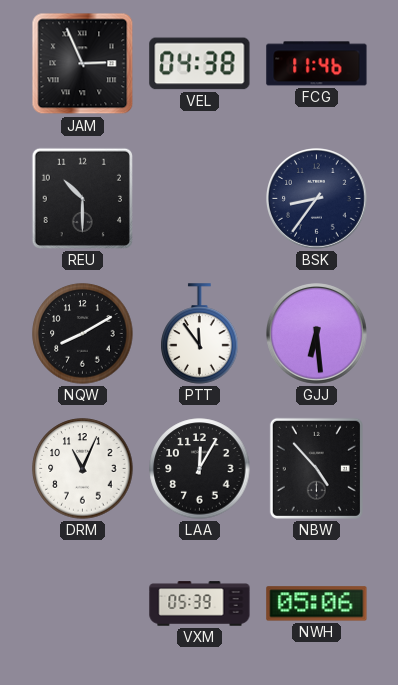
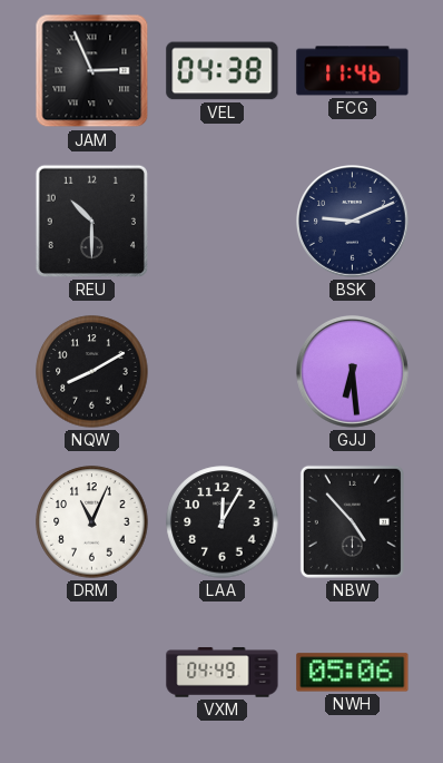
BSK: 8:36 -> 9:11 (353, 222)
PTT: 11:54 -> none (200, 334)
VXM: 05:39 -> 04:49 (223, 673)
